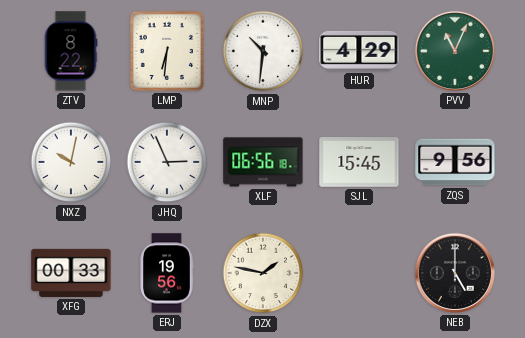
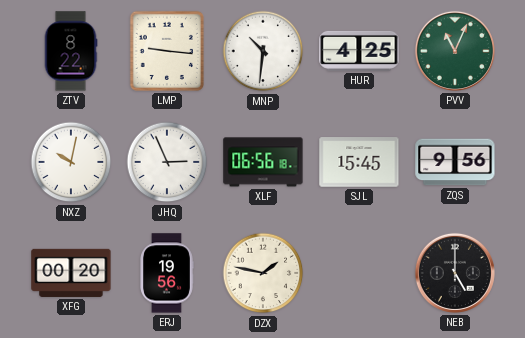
LMP: 6:31 -> 9:16 (167, 51)
HUR: 4:29 -> 4:25 (359, 51)
XFG: 00:33 -> 00:20 (71, 273)
